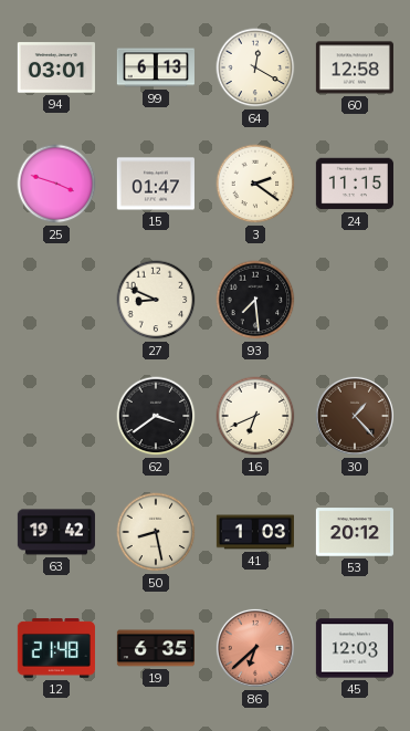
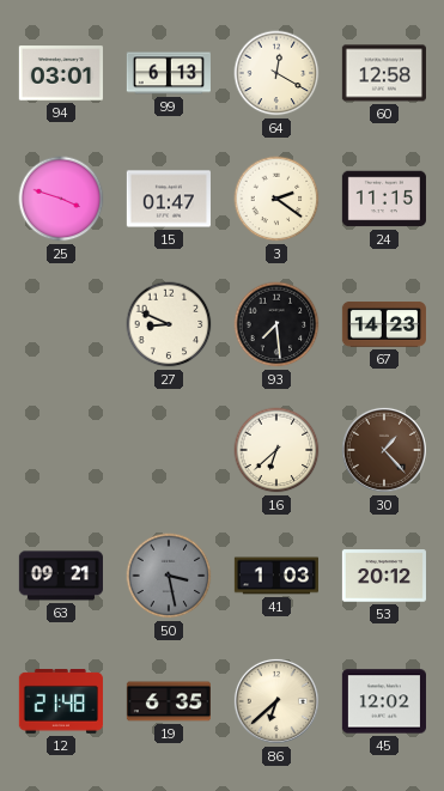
67: none -> 14:23 (384, 325)
62: 3:39 -> none (156, 416)
16: 6:41 -> 6:38 (276, 450)
63: 19:42 -> 09:21 (61, 576)
50: 8:28 -> 3:28 (169, 576)
50 dial: cream -> grey (169, 576)
86 dial: salmon -> cream (276, 701)
45: 12:03 -> 12:02 (384, 701)
